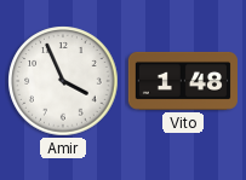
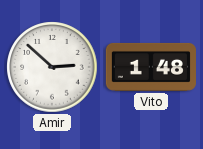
Amir: 3:56 -> 2:52 (52, 67)
